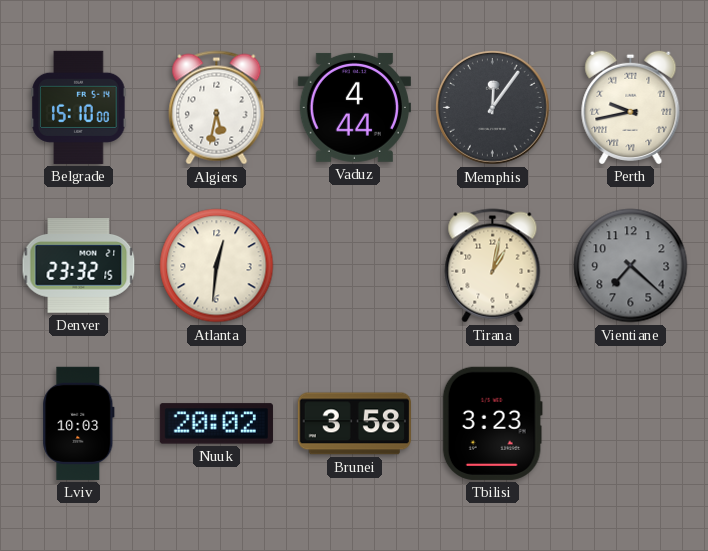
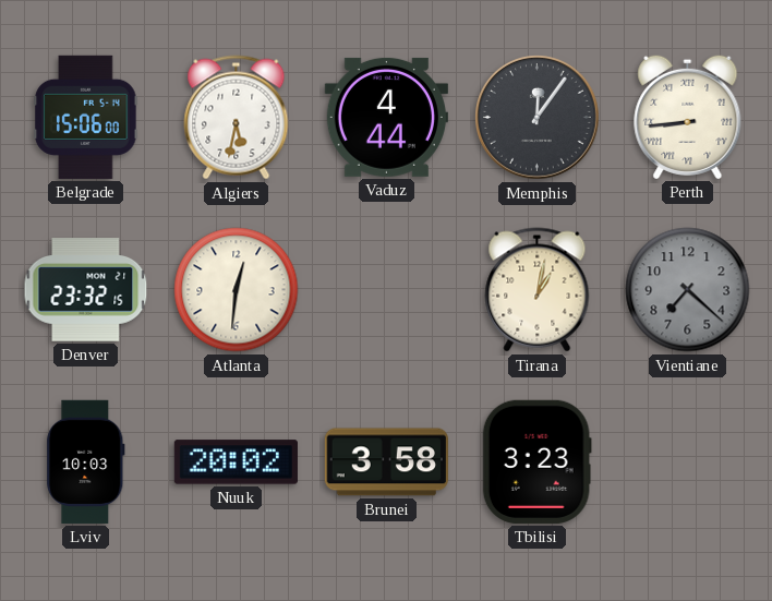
Belgrade: 15:10 -> 15:06 (86, 117)
Perth: 9:43 -> 8:44 (688, 117)
